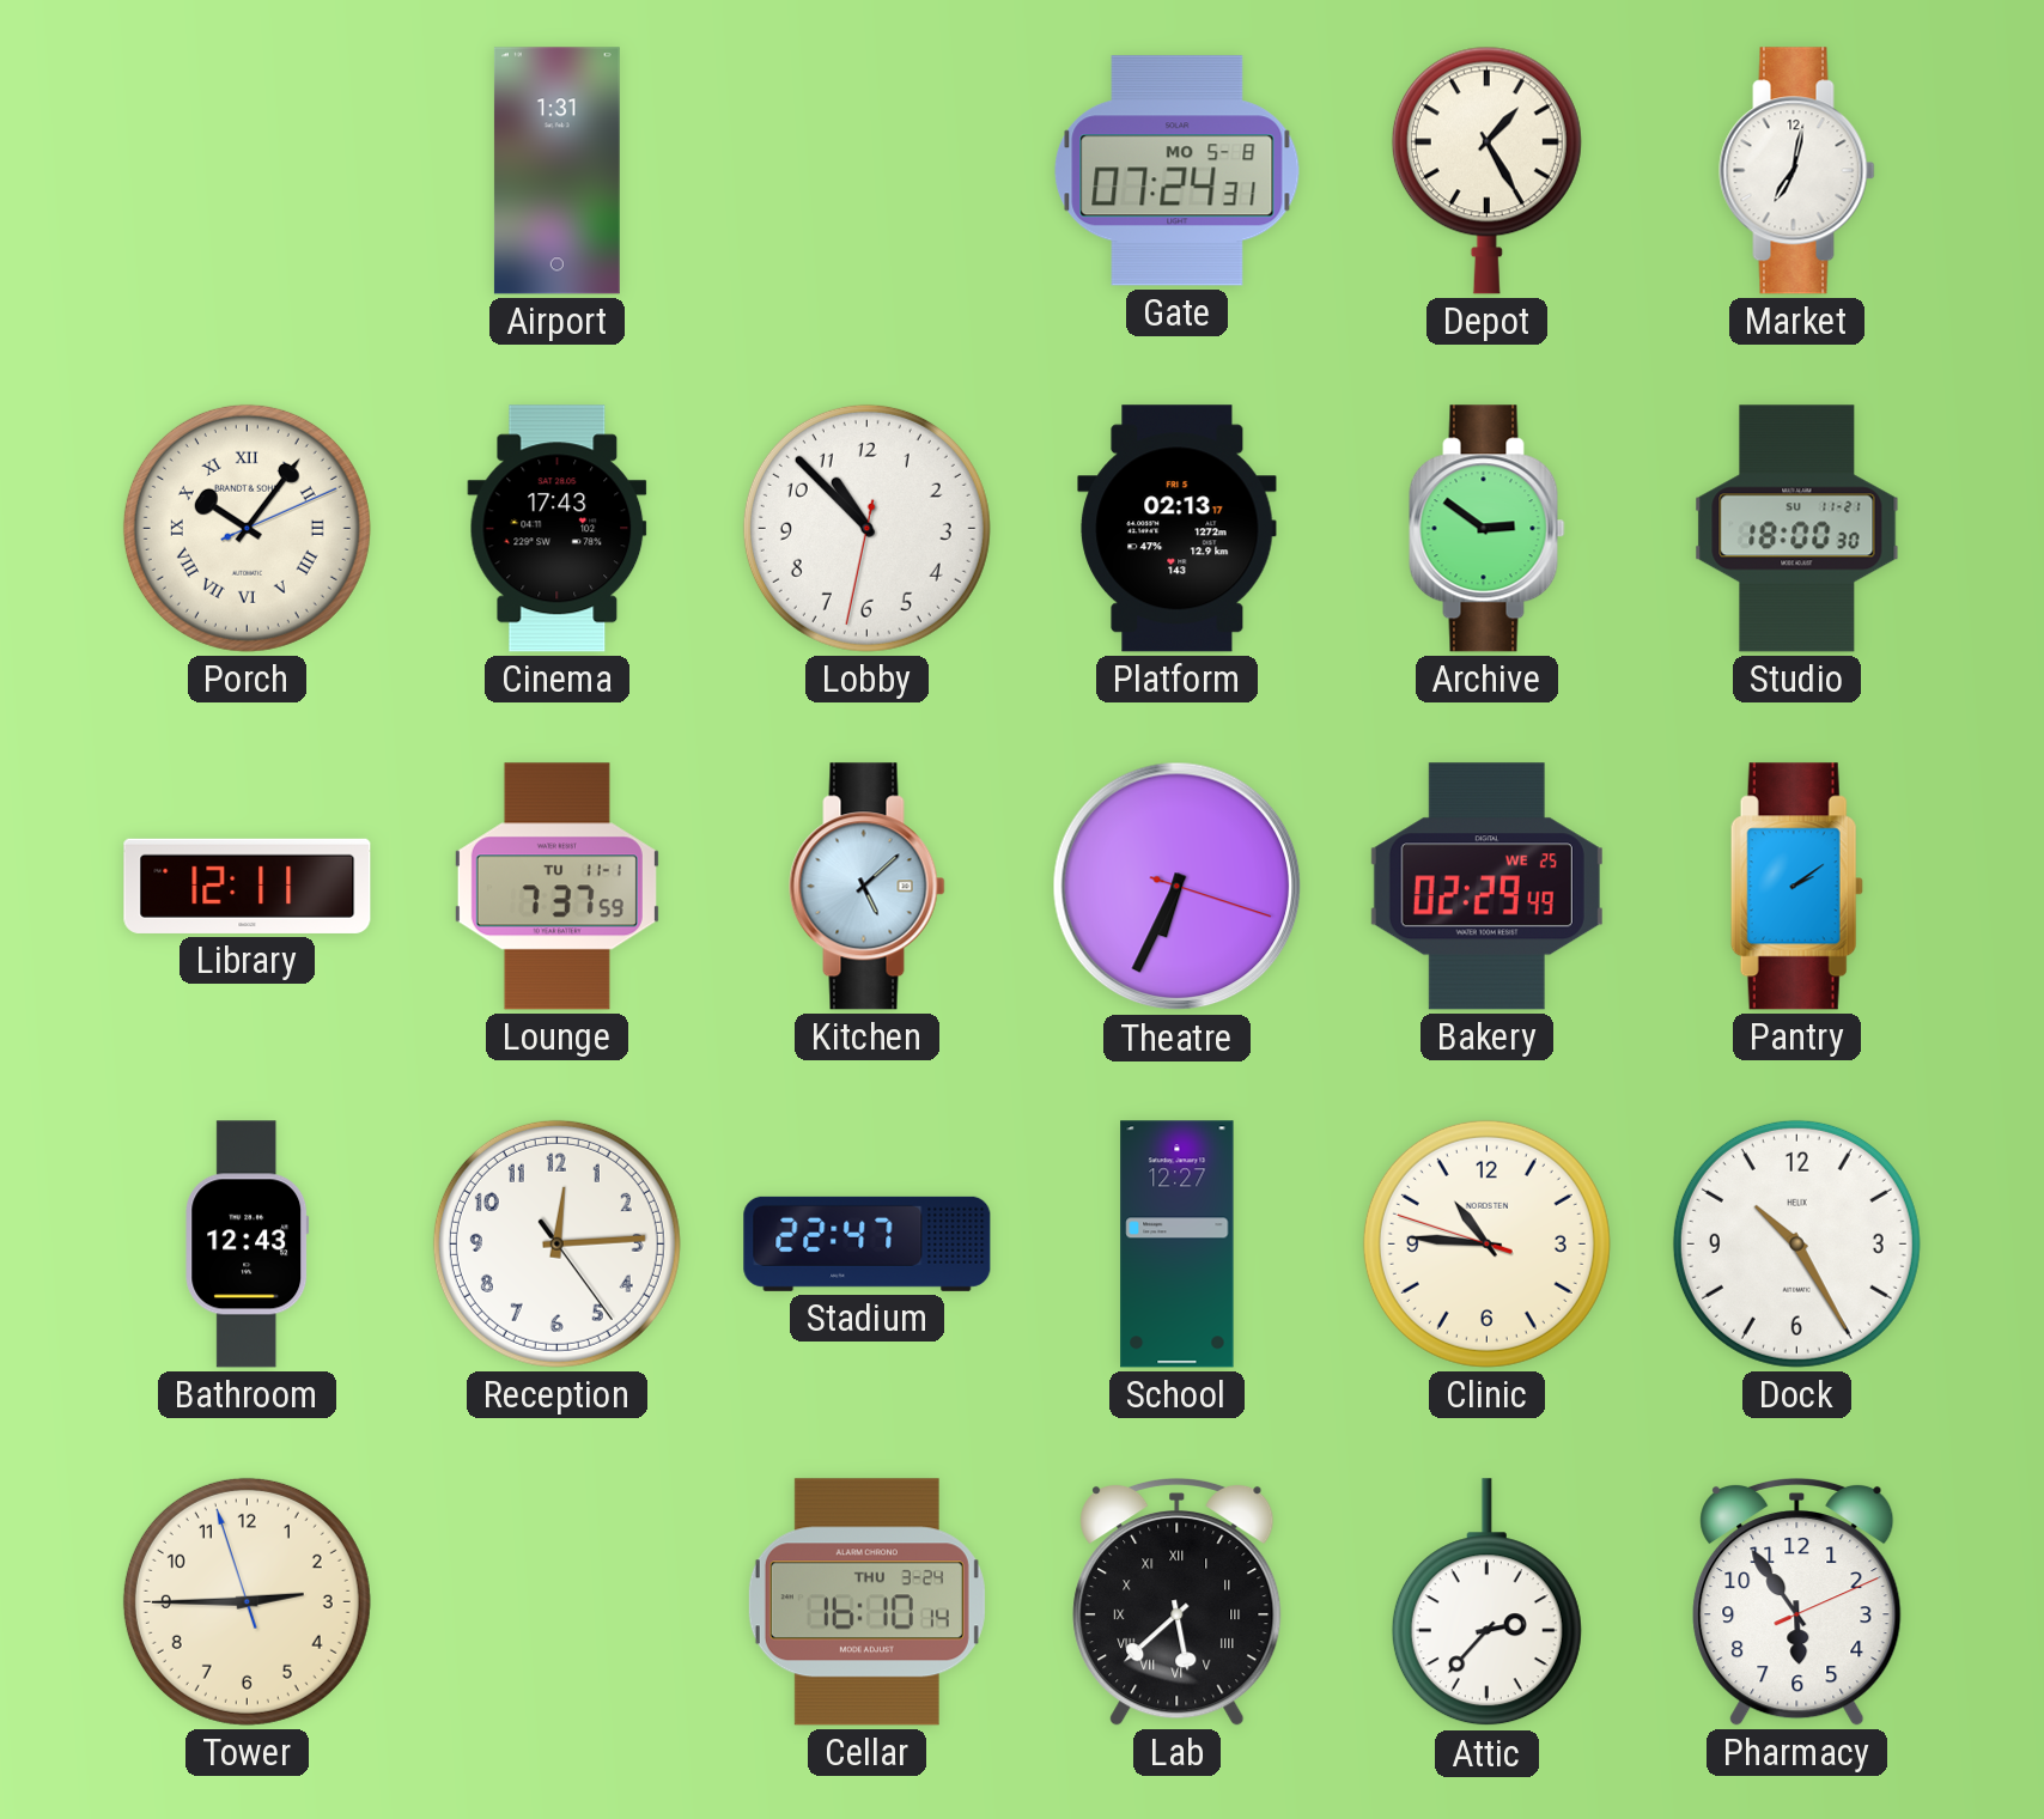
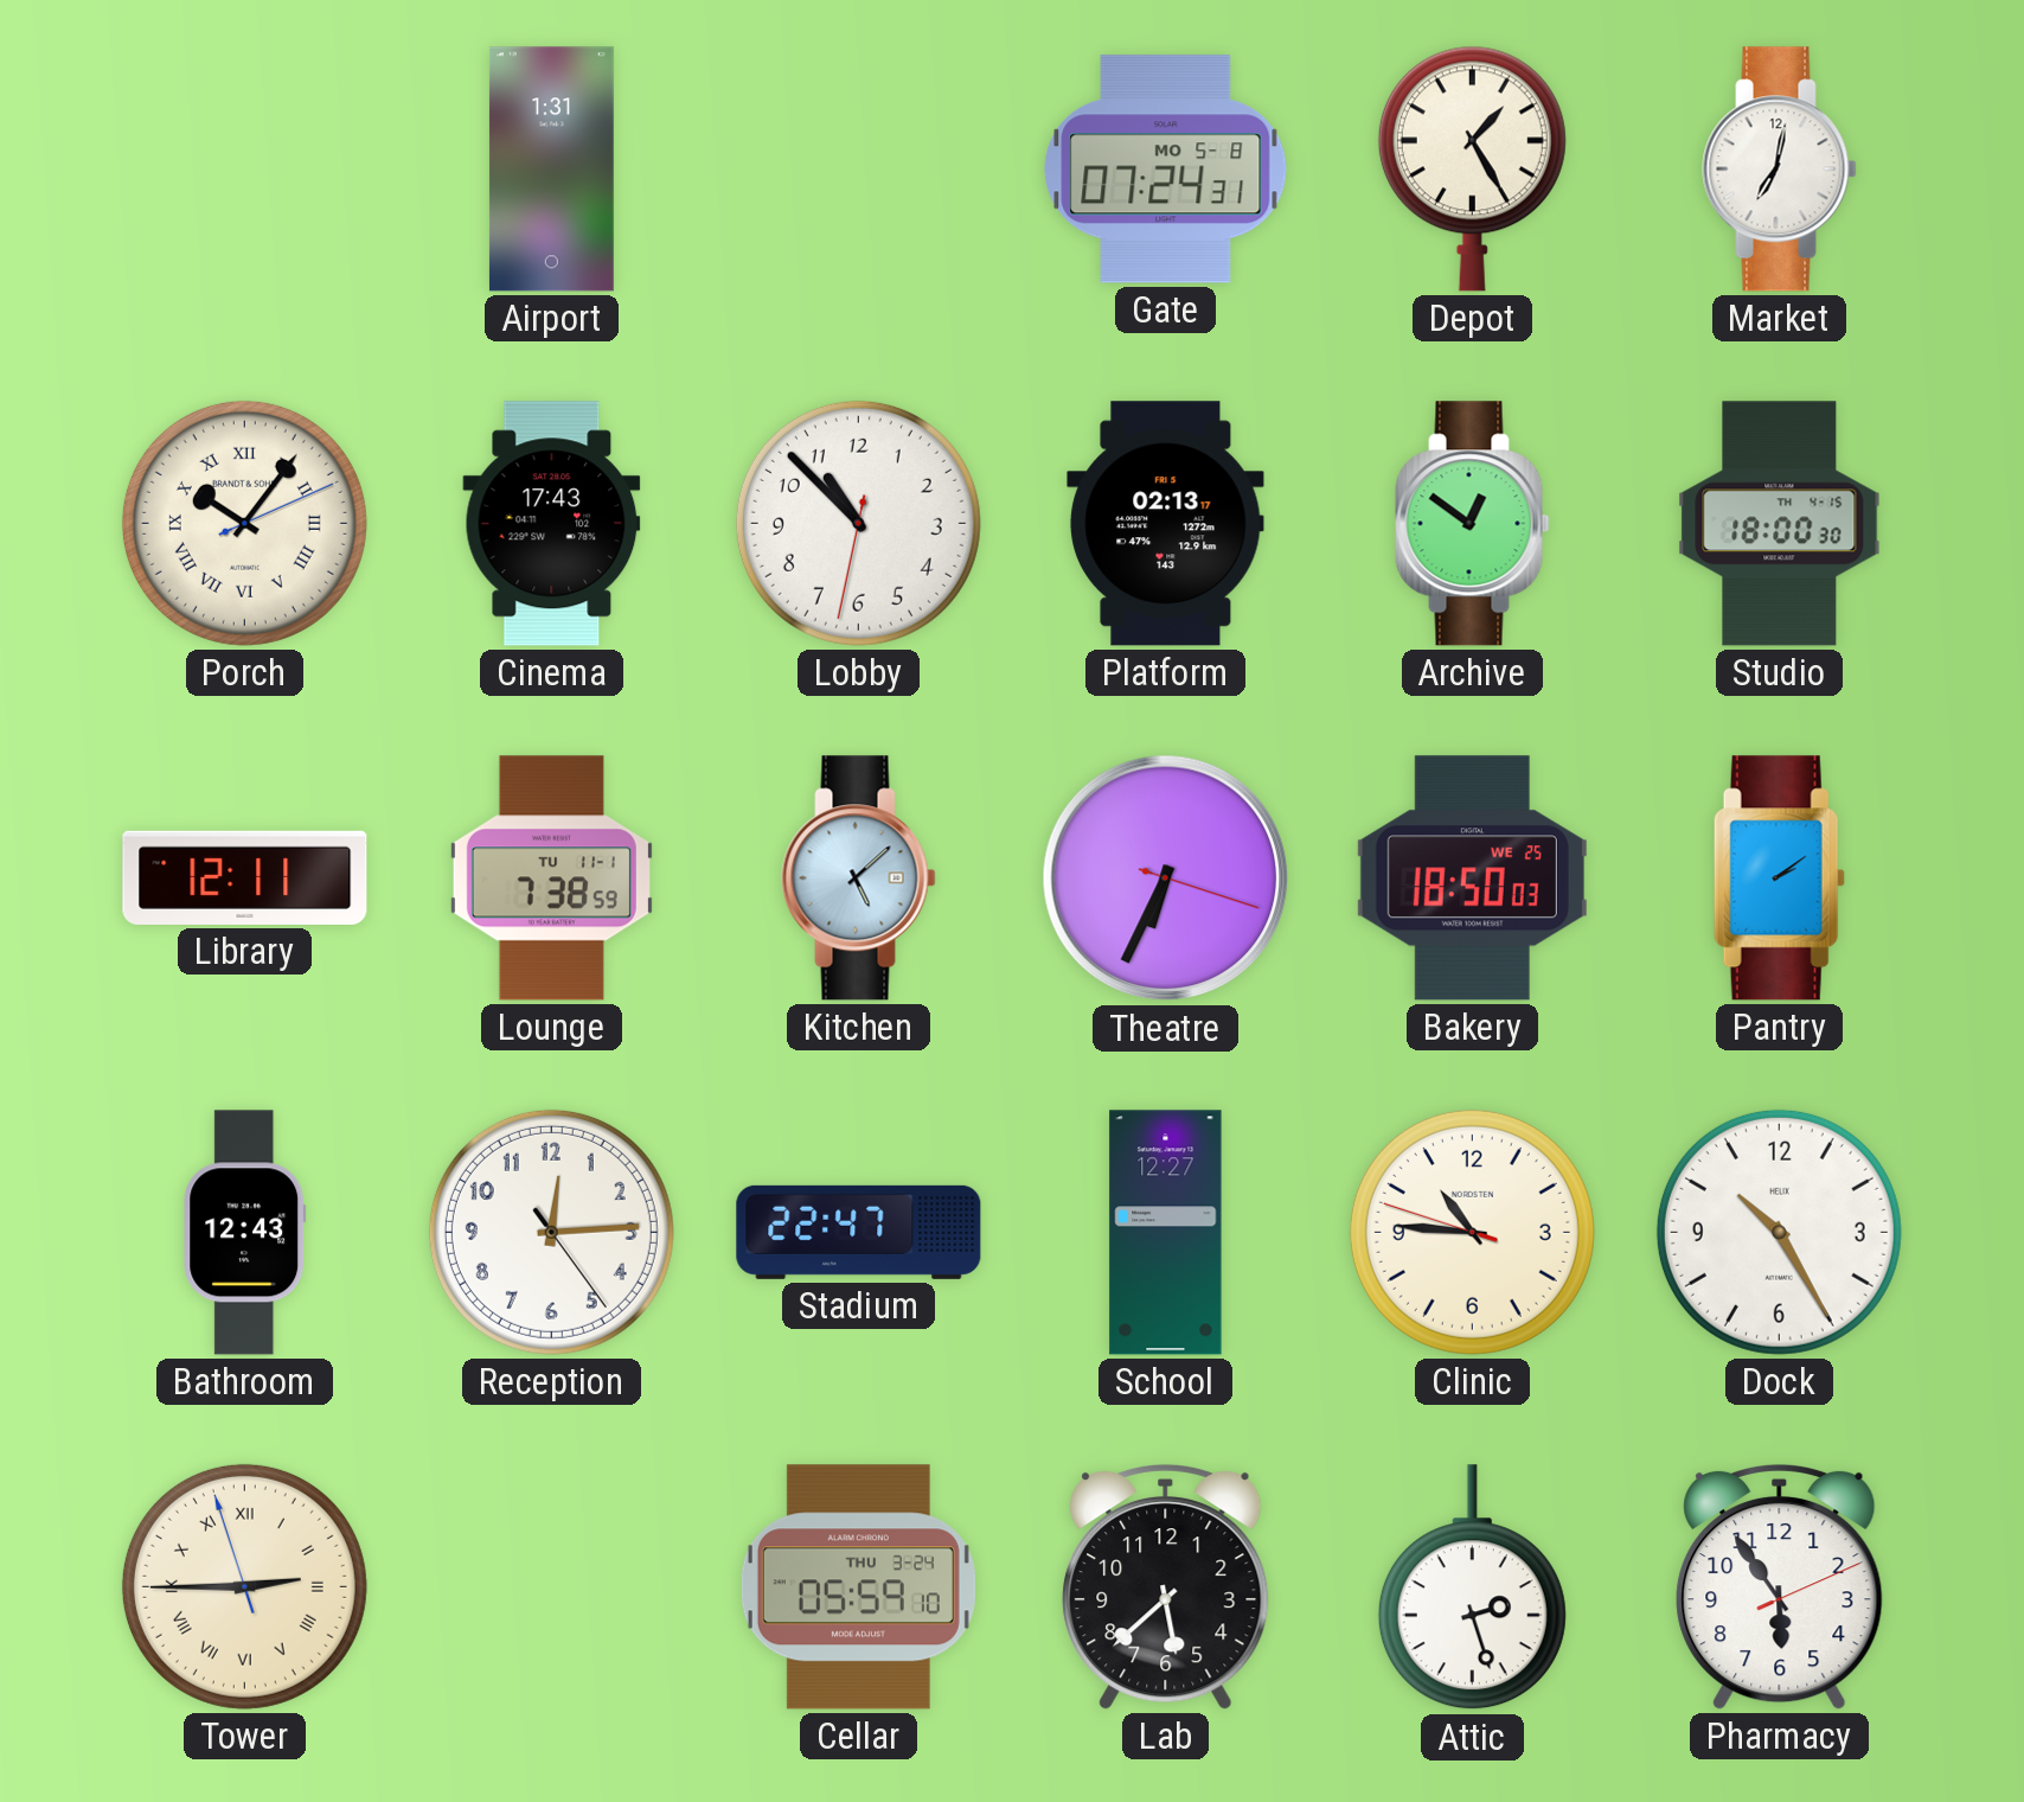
Archive: 2:51 -> 12:51 (1473, 524)
Studio date: SU 11-21 -> TH 4-15 (1780, 524)
Lounge: 7:37 -> 7:38 (551, 878)
Bakery: 02:29 -> 18:50 (1472, 878)
Tower numerals: Arabic -> Roman (244, 1586)
Cellar: 16:10 -> 05:59 (858, 1587)
Lab numerals: Roman -> Arabic (1166, 1586)
Attic: 2:37 -> 2:27 (1472, 1587)
